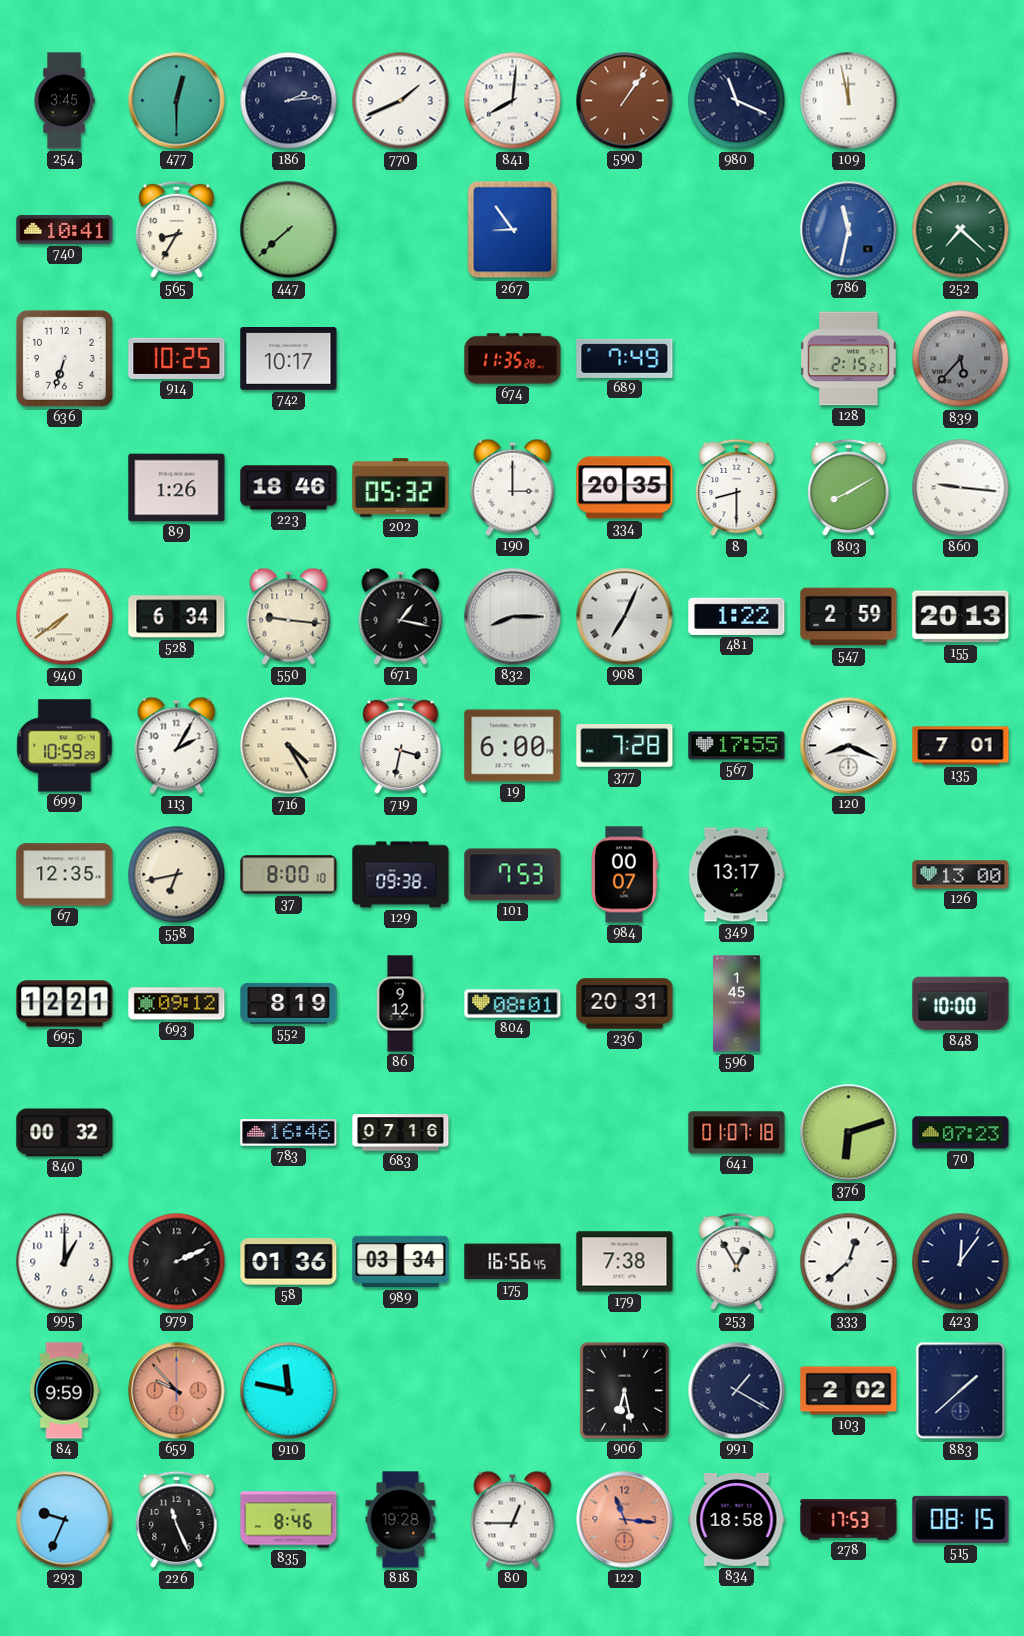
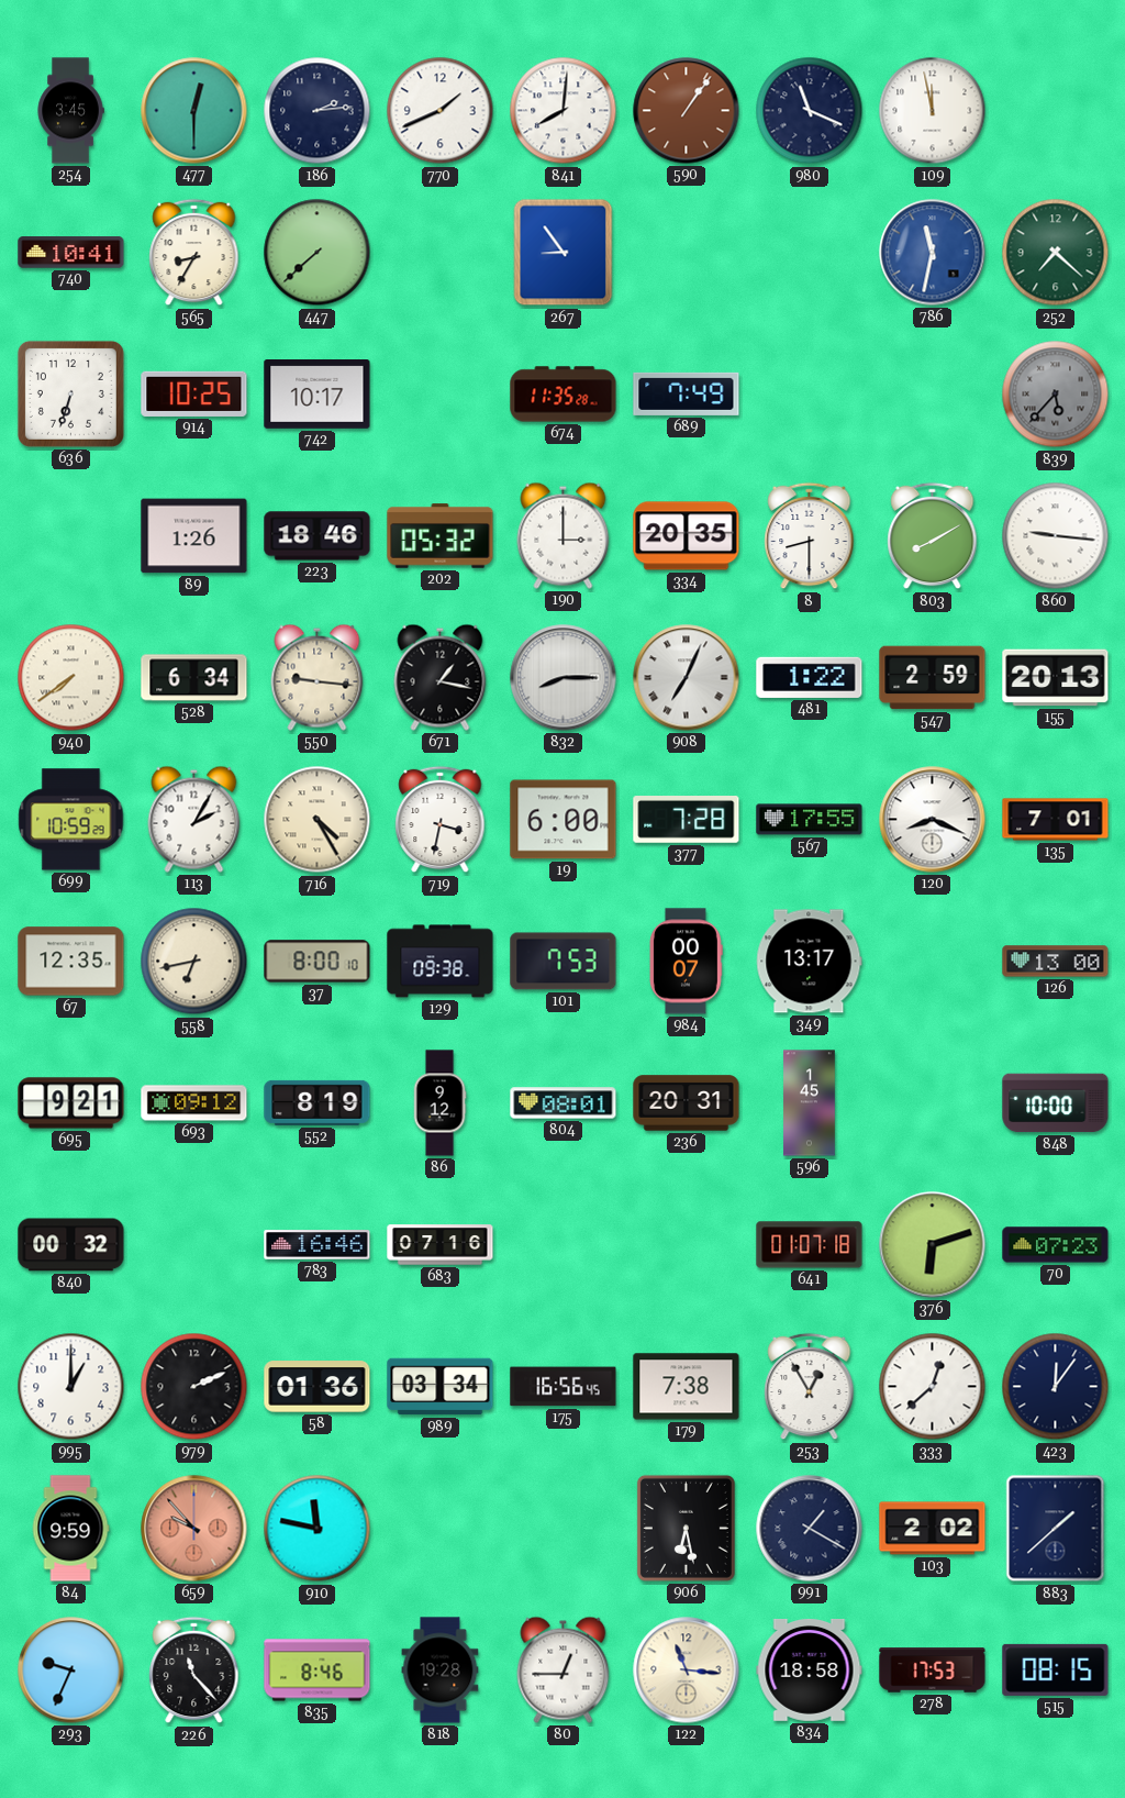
128: 2:15 -> none (848, 359)
695: 12:21 -> 9:21 (71, 1103)
226: 11:26 -> 11:23 (194, 1671)
122 dial: salmon -> cream (687, 1671)
